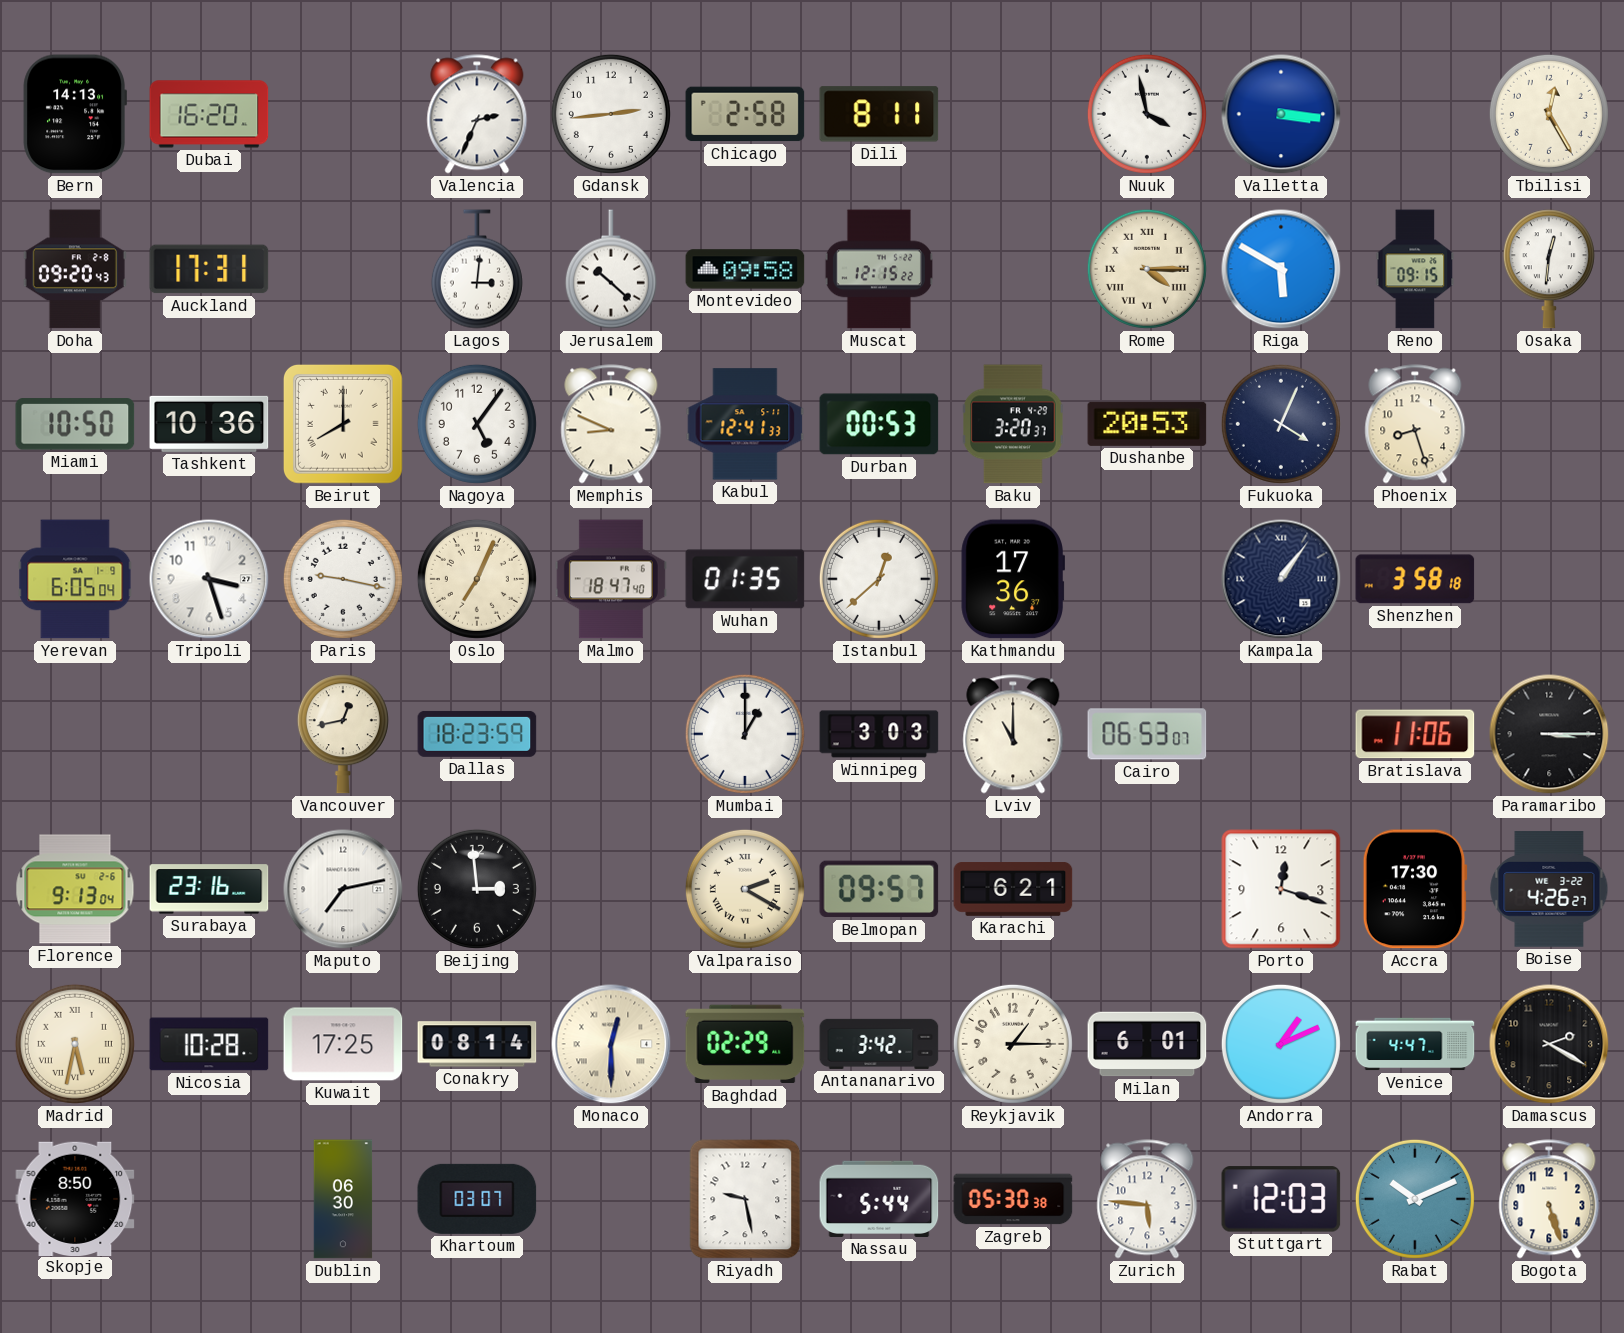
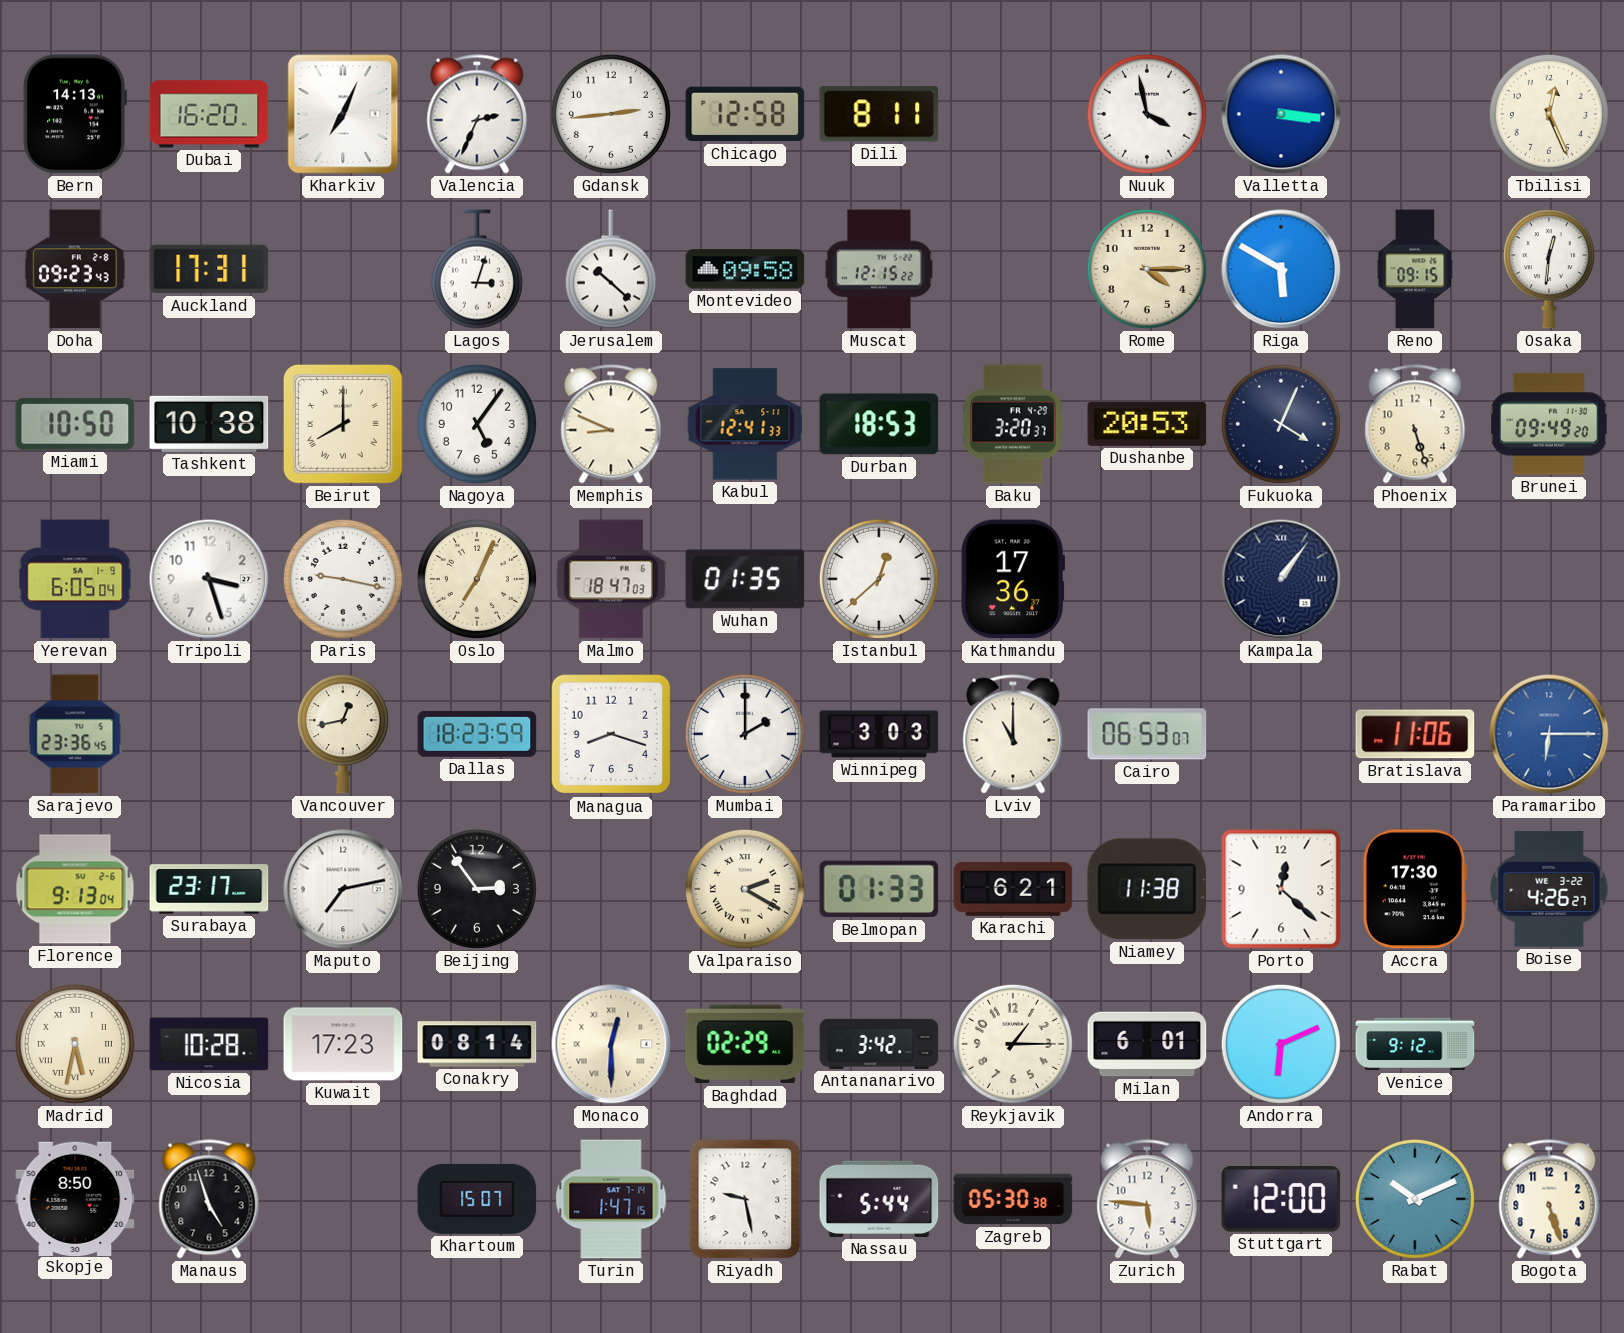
Kharkiv: none -> 7:04 (343, 114)
Chicago: 2:58 -> 12:58 (745, 114)
Tbilisi: 12:25 -> 12:26 (1549, 114)
Doha: 09:20 -> 09:23 (75, 269)
Lagos: 3:01 -> 3:03 (477, 269)
Rome numerals: Roman -> Arabic (1147, 269)
Tashkent: 10:36 -> 10:38 (209, 424)
Durban: 00:53 -> 18:53 (879, 424)
Phoenix: 8:27 -> 5:27 (1415, 424)
Brunei: none -> 09:49 (1549, 424)
Malmo: 18:47:40 -> 18:47:03 (611, 579)
Shenzhen: 3:58 -> none (1415, 579)
Sarajevo: none -> 23:36 (75, 734)
Managua: none -> 8:18 (611, 734)
Mumbai: 1:00 -> 2:00 (745, 734)
Paramaribo: 3:15 -> 6:15 (1549, 734)
Paramaribo dial: black -> blue (1549, 734)
Surabaya: 23:16 -> 23:17 (209, 889)
Beijing: 2:59 -> 2:54 (477, 889)
Belmopan: 09:57 -> 01:33 (879, 889)
Niamey: none -> 11:38 (1147, 889)
Porto: 12:18 -> 12:22 (1281, 889)
Kuwait: 17:25 -> 17:23 (343, 1044)
Andorra: 1:11 -> 6:11 (1281, 1044)
Venice: 4:47 -> 9:12 (1415, 1044)
Damascus: 2:20 -> none (1549, 1044)
Manaus: none -> 4:57 (209, 1199)
Dublin: 06:30 -> none (343, 1199)
Khartoum: 03:07 -> 15:07 (477, 1199)
Turin: none -> 1:47 (611, 1199)
Stuttgart: 12:03 -> 12:00 (1281, 1199)
